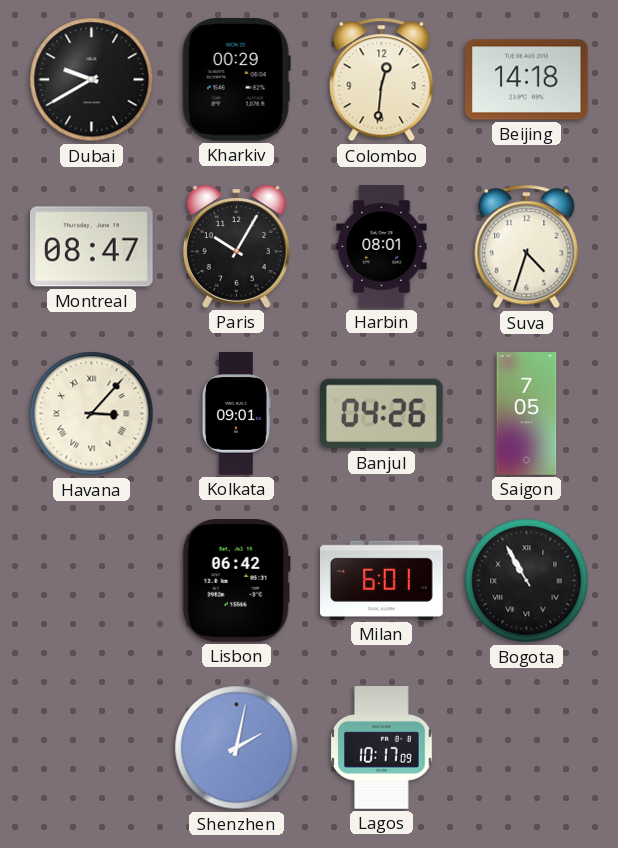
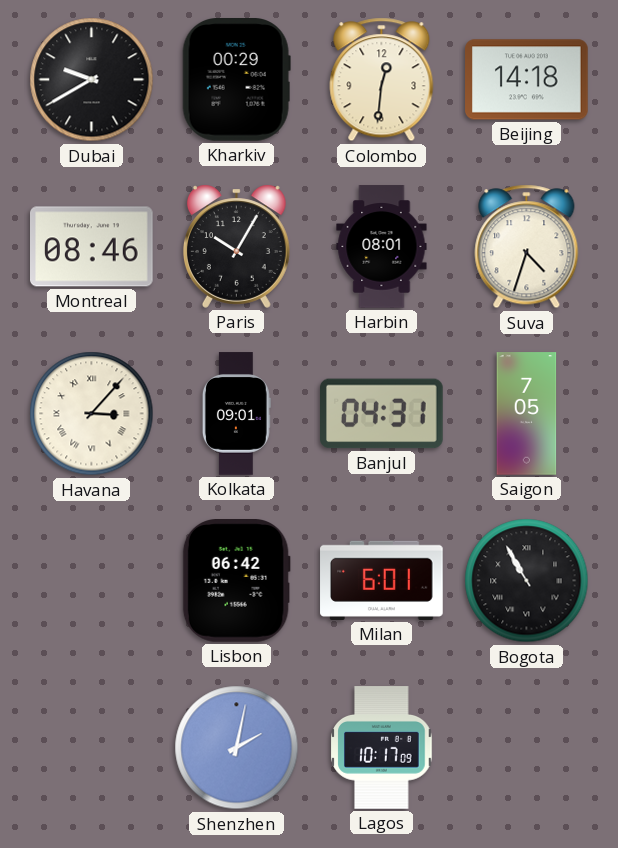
Montreal: 08:47 -> 08:46 (92, 247)
Banjul: 04:26 -> 04:31 (382, 414)
